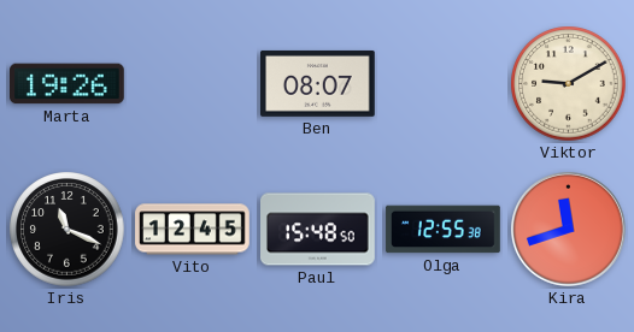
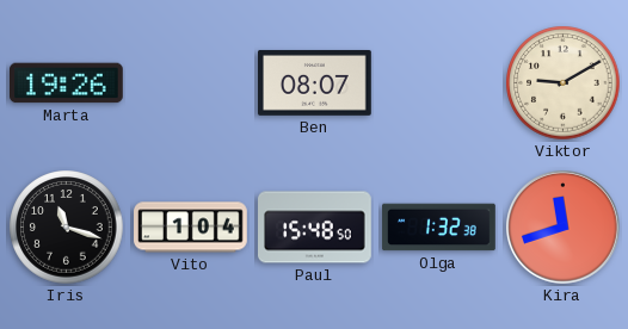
Iris: 11:19 -> 11:18 (67, 228)
Vito: 12:45 -> 1:04 (191, 228)
Olga: 12:55 -> 1:32 (439, 228)
